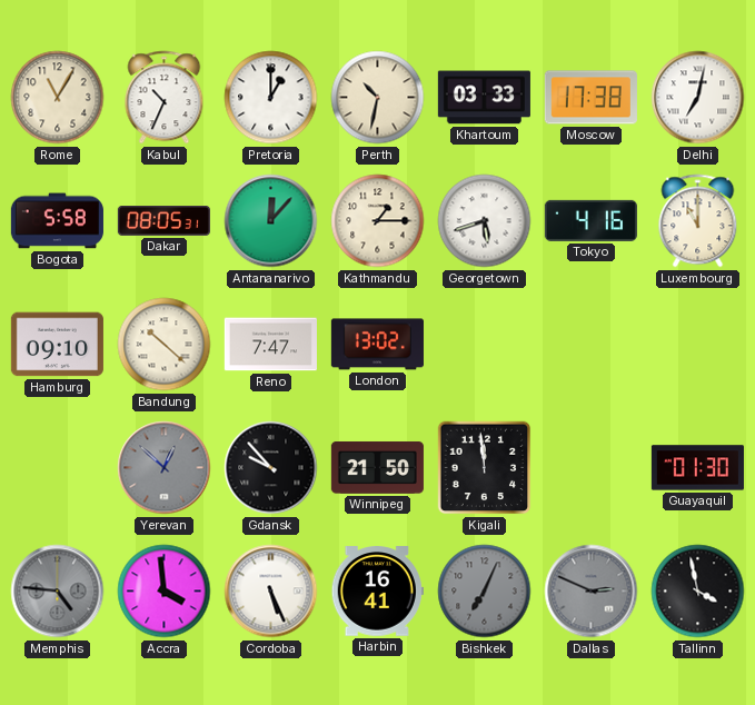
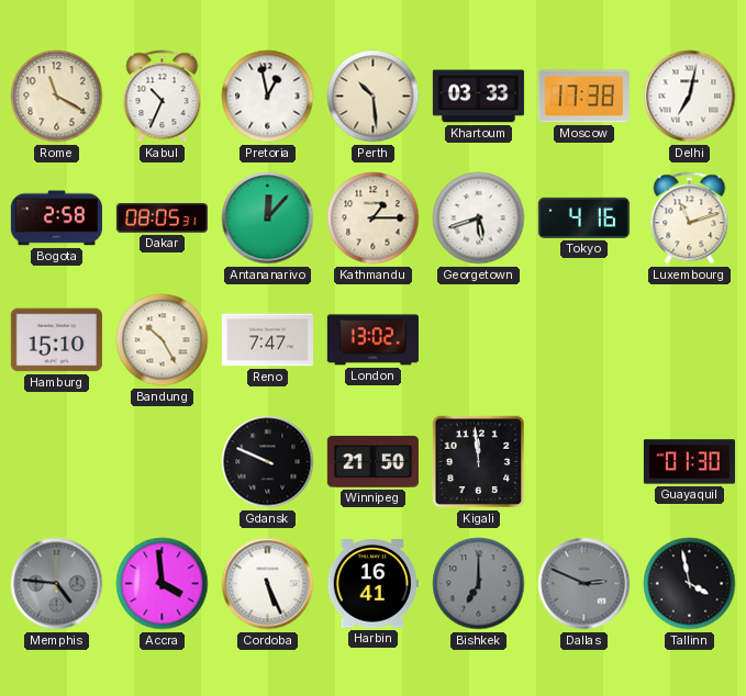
Rome: 11:05 -> 11:20 (57, 97)
Pretoria: 1:00 -> 12:58 (268, 97)
Perth: 10:32 -> 10:29 (374, 97)
Bogota: 5:58 -> 2:58 (56, 218)
Luxembourg: 11:00 -> 11:12 (690, 218)
Hamburg: 09:10 -> 15:10 (56, 340)
Bandung: 10:22 -> 10:25 (163, 340)
Yerevan: 12:52 -> none (165, 468)
Gdansk: 9:53 -> 9:49 (268, 462)
Bishkek: 7:04 -> 7:00 (479, 584)
